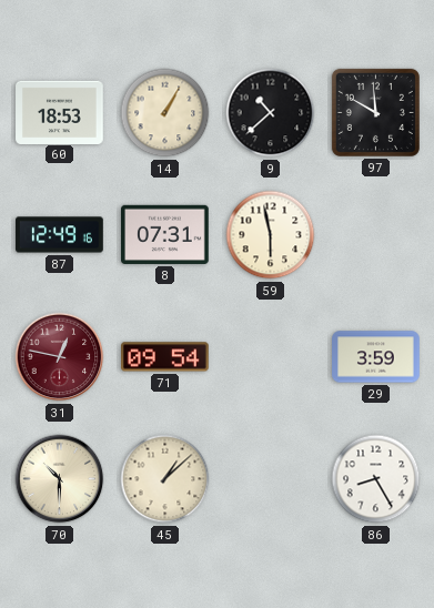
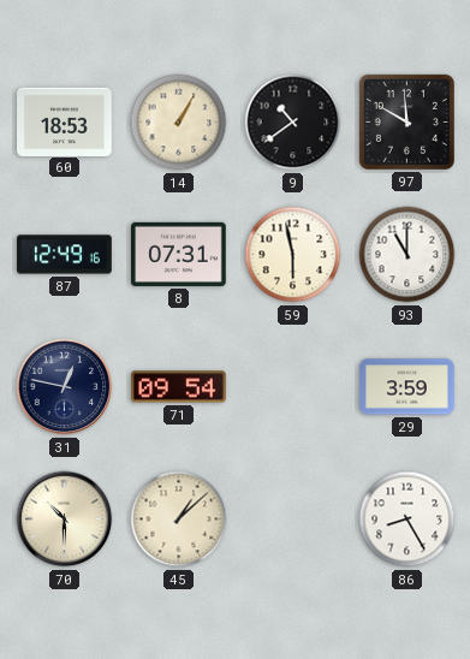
9: 10:38 -> 10:39 (293, 123)
93: none -> 11:00 (407, 255)
31 dial: burgundy -> navy (65, 387)
